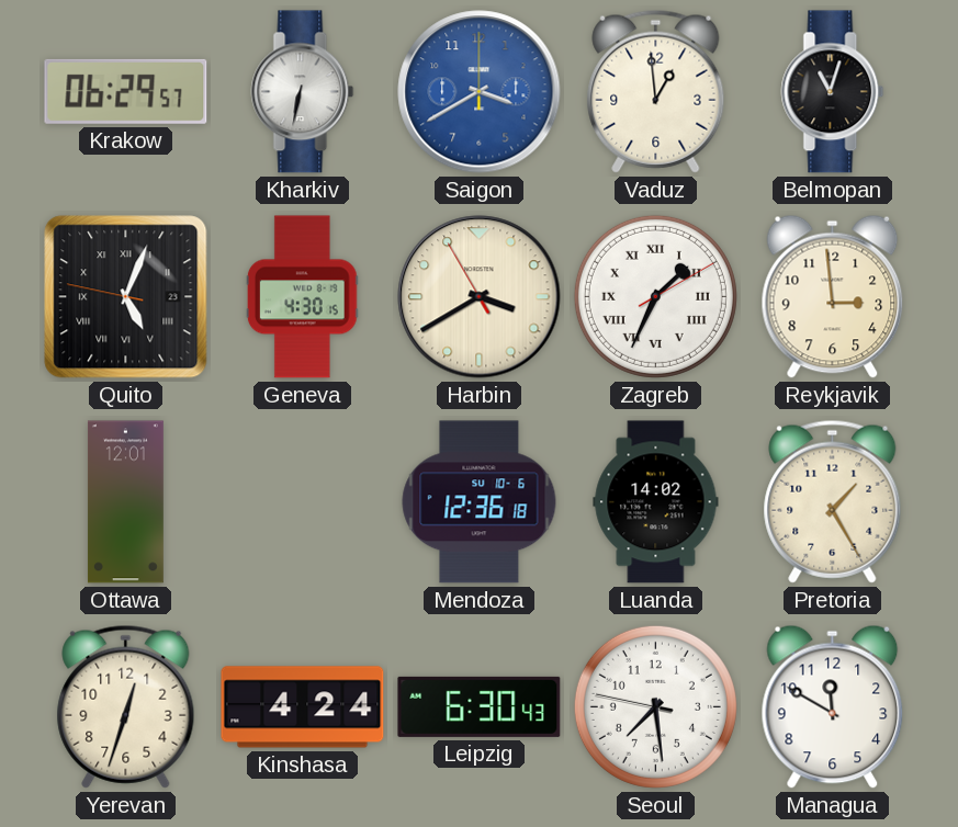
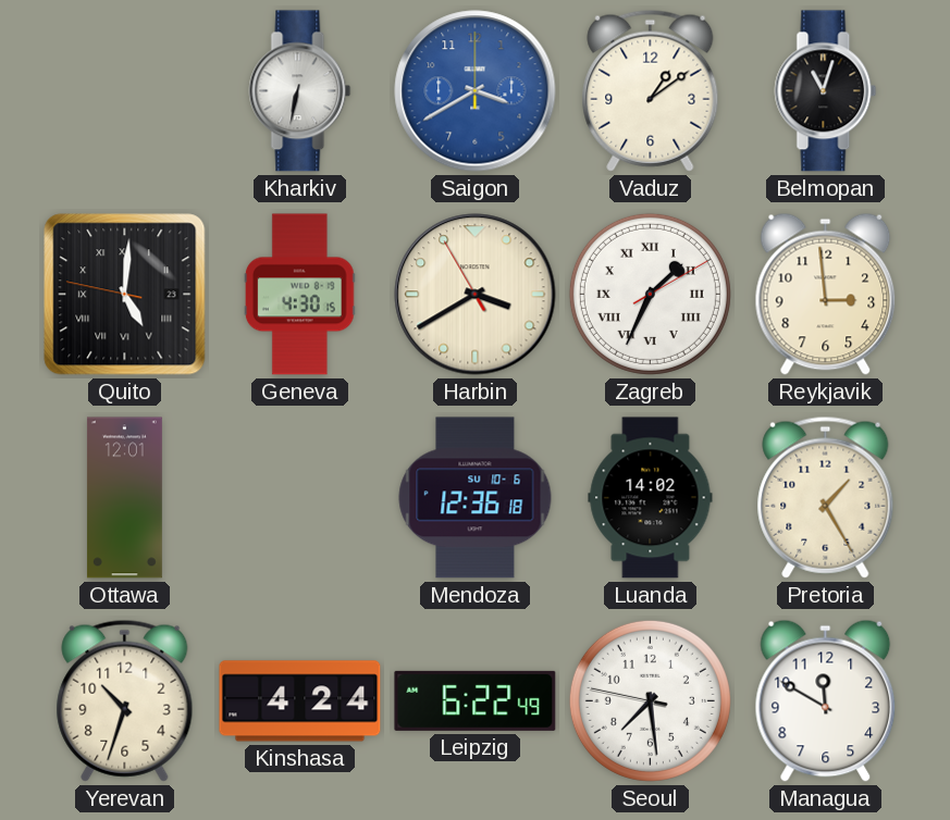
Krakow: 06:29 -> none (126, 91)
Vaduz: 12:59 -> 1:09 (651, 90)
Quito: 5:03 -> 5:00 (125, 295)
Yerevan: 12:33 -> 10:33 (125, 700)
Leipzig: 6:30 -> 6:22 (476, 700)
